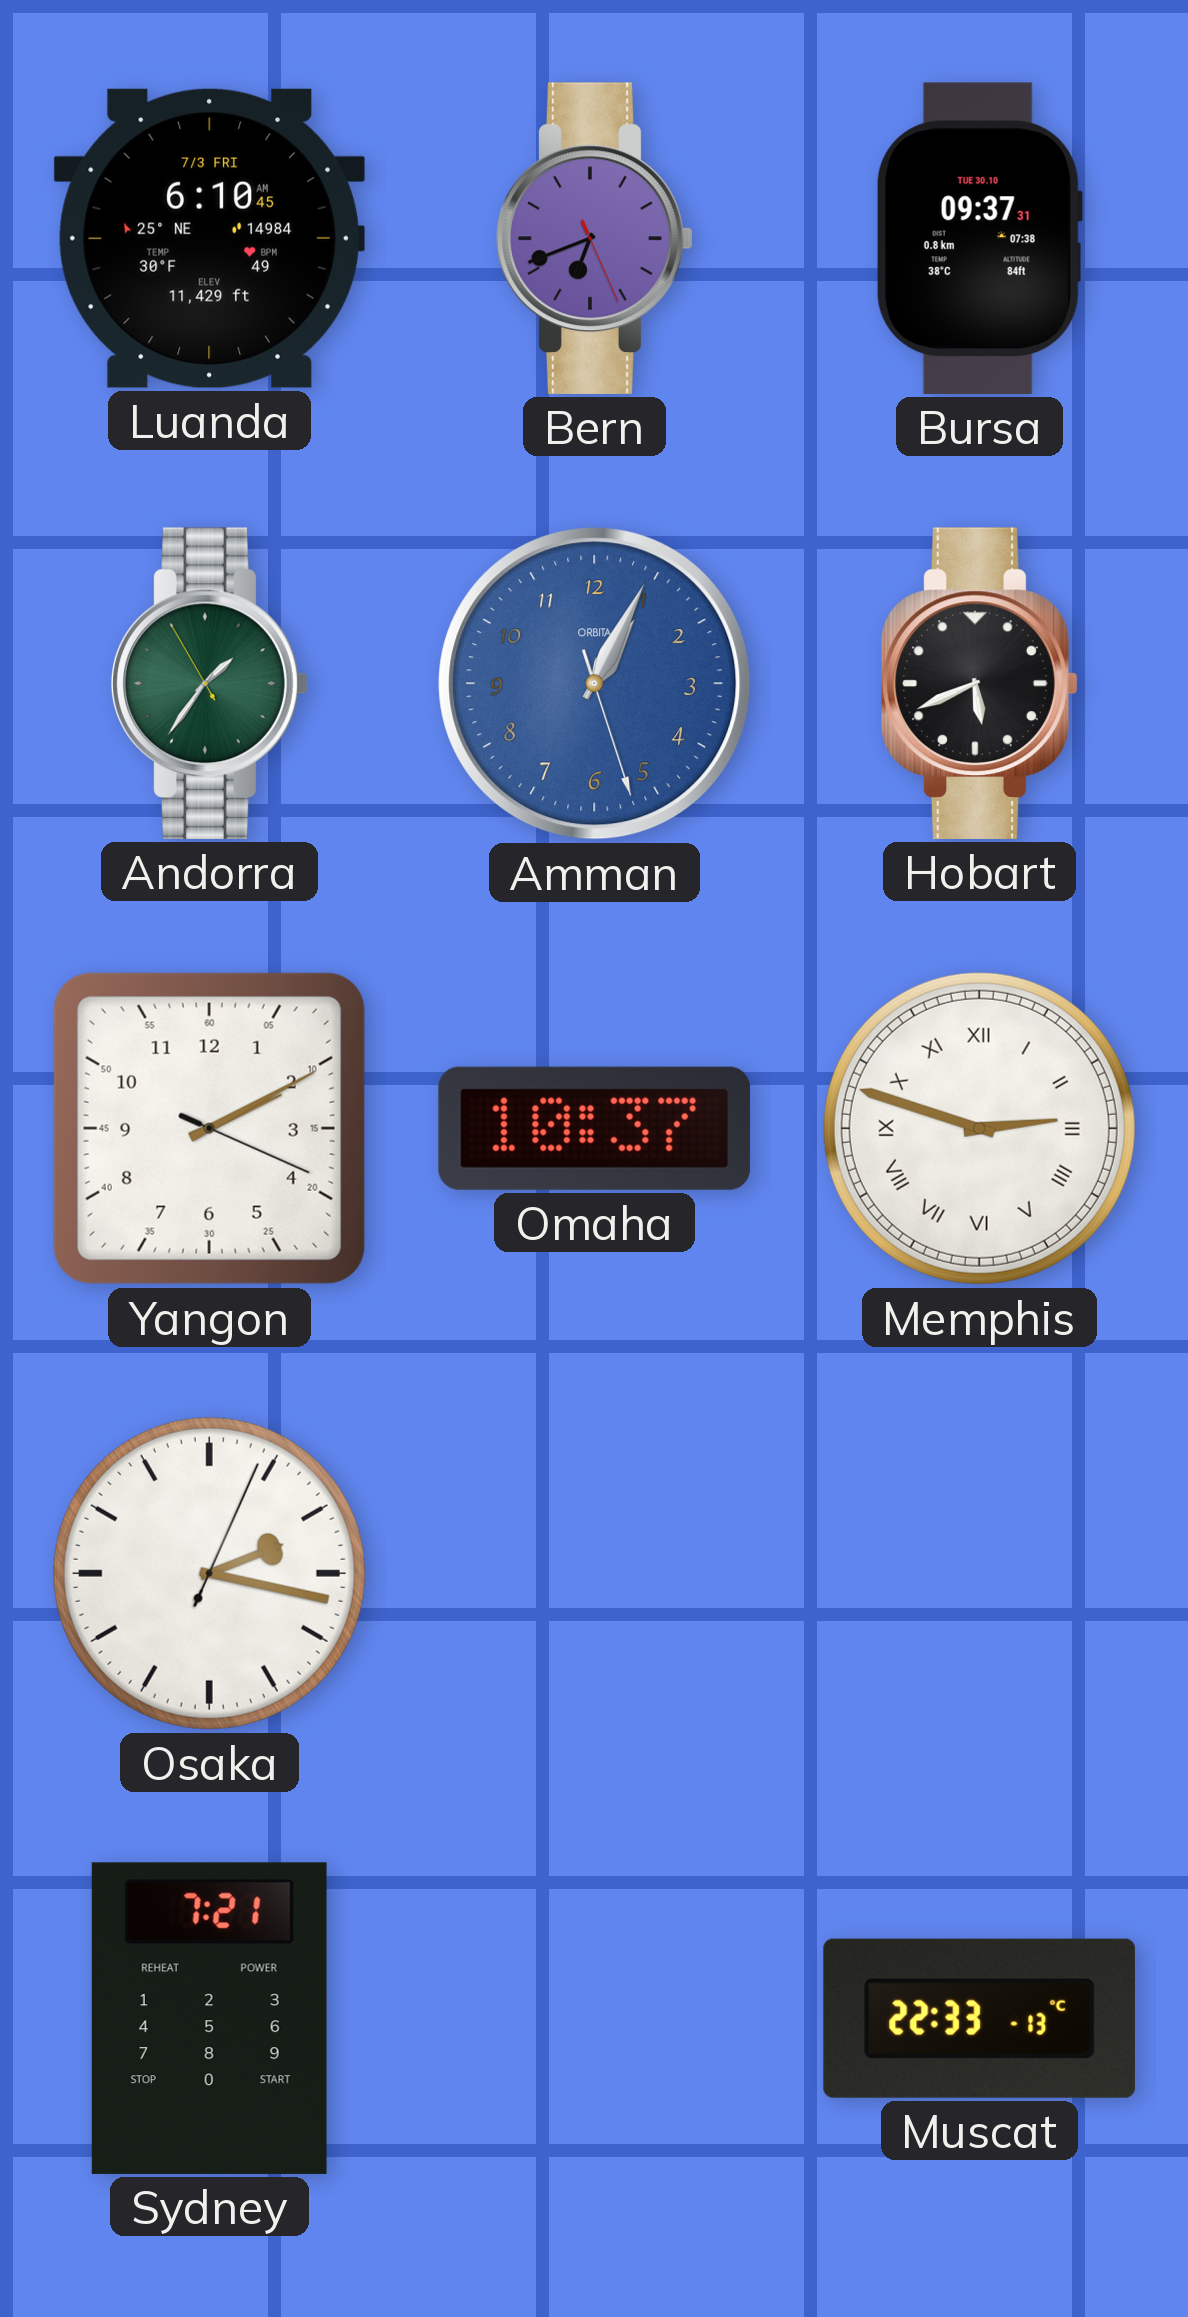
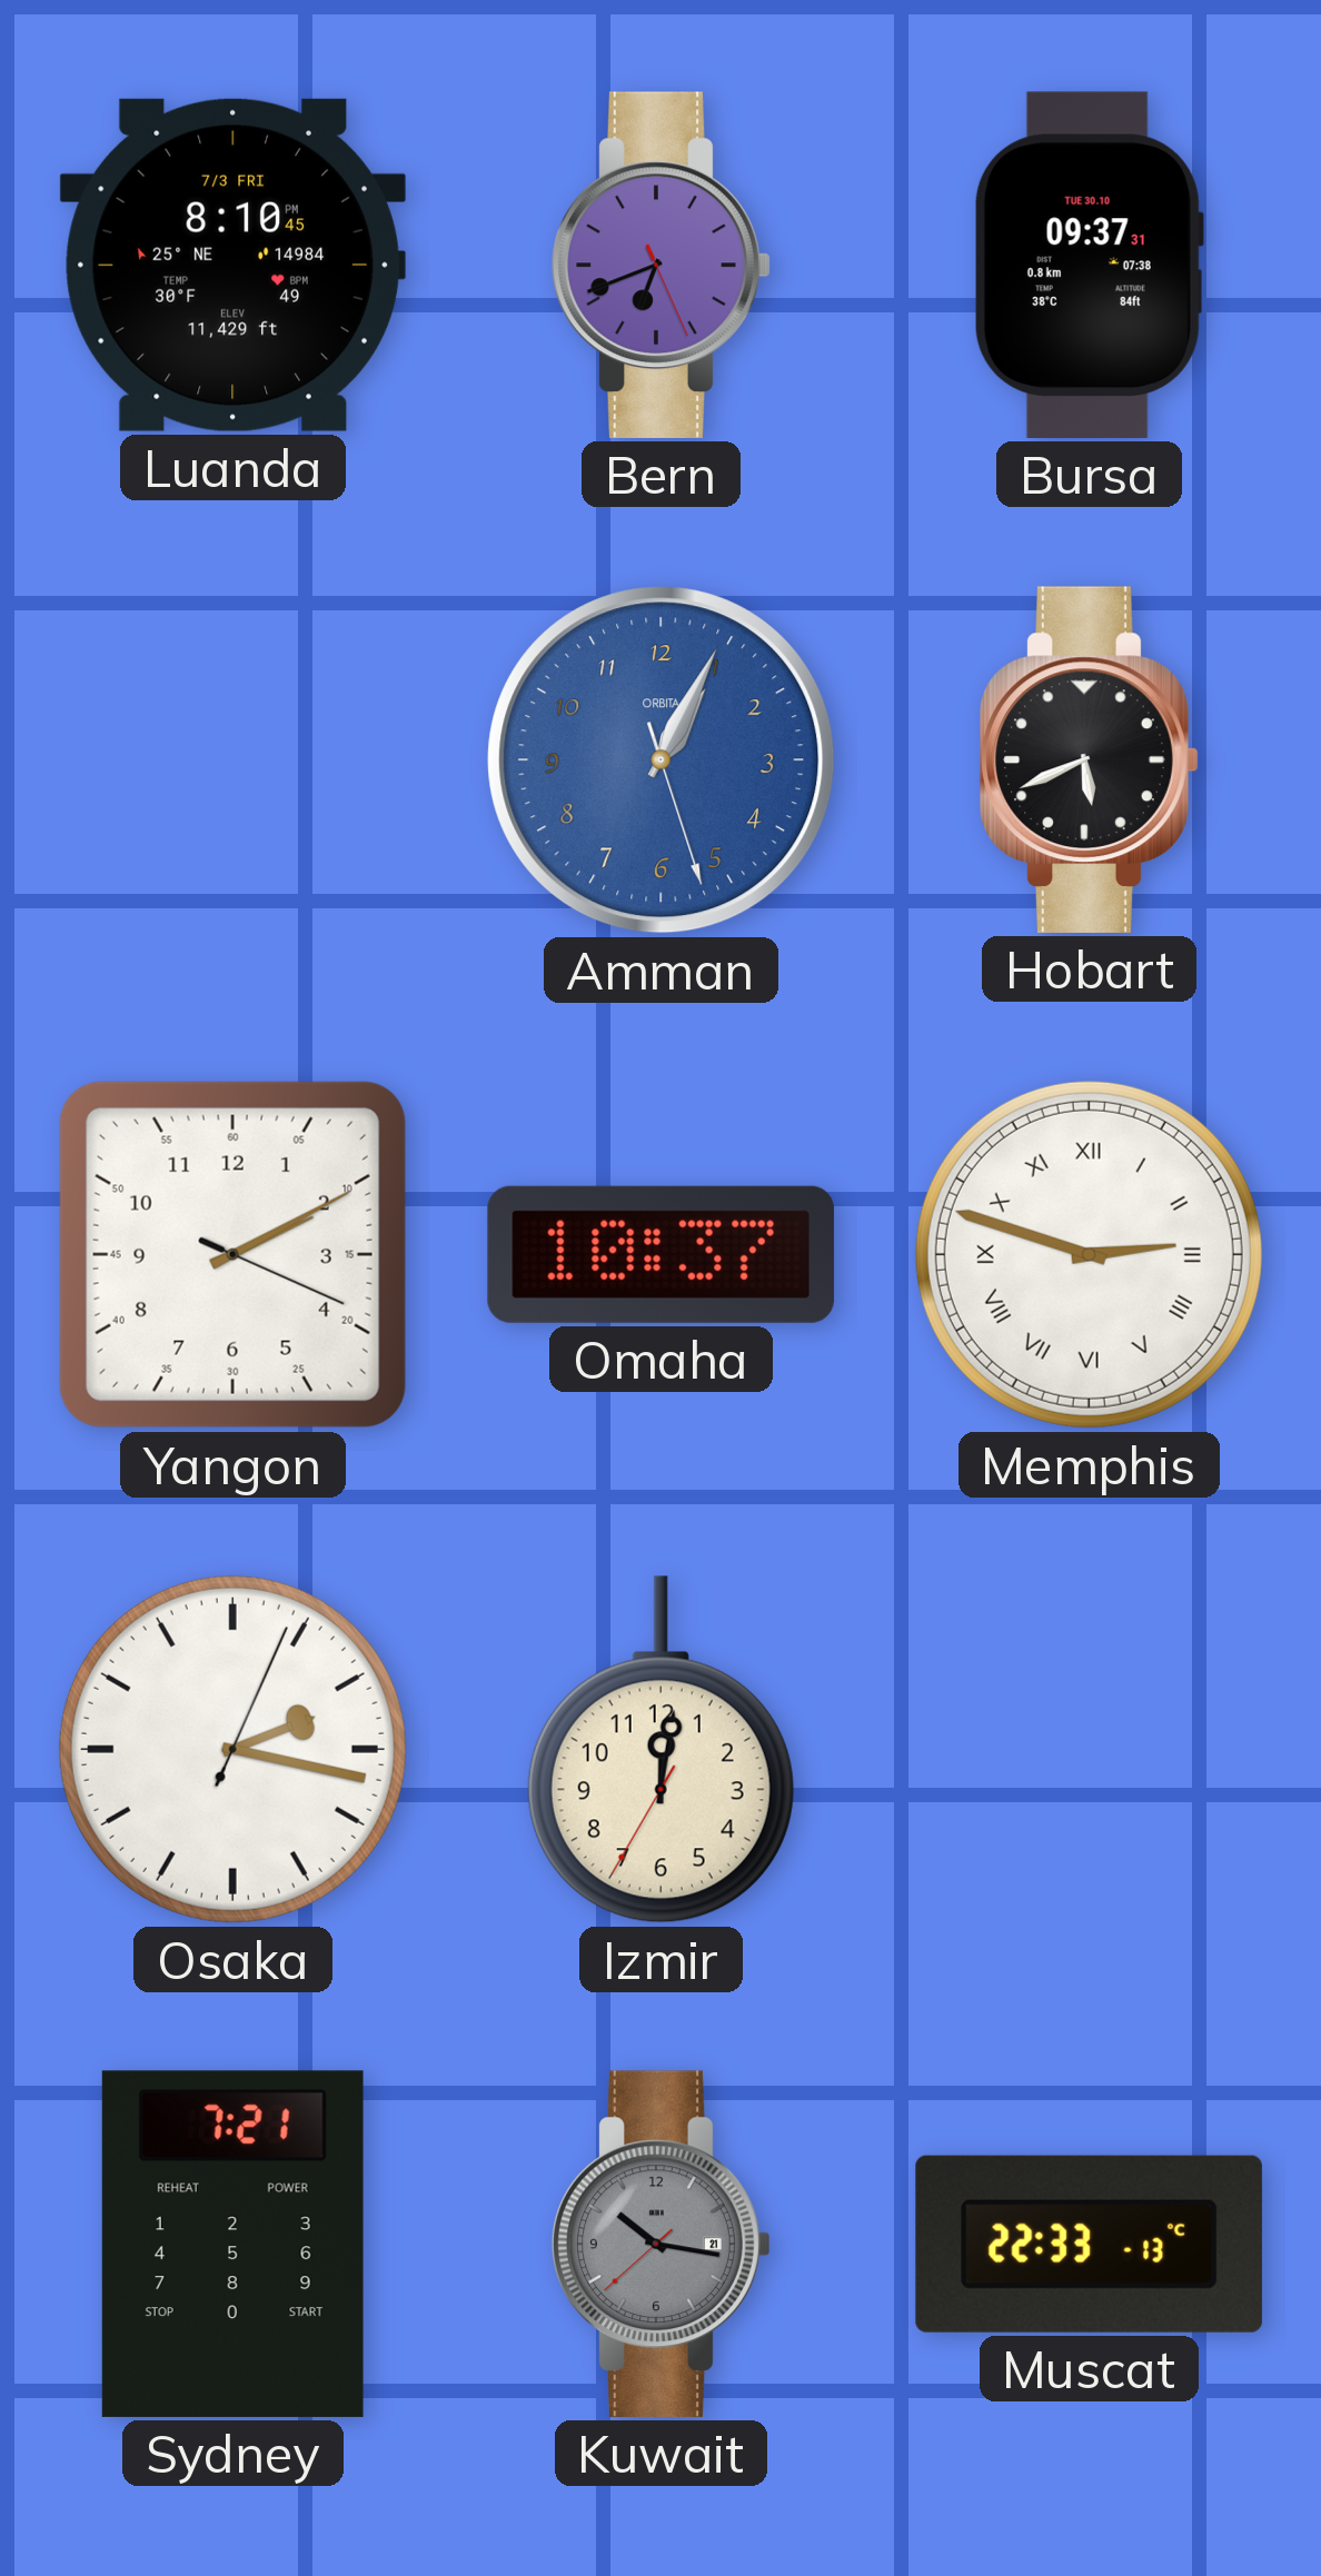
Luanda: 6:10 -> 8:10 (232, 265)
Andorra: 1:35 -> none (210, 683)
Izmir: none -> 12:01 (660, 1750)
Kuwait: none -> 10:16 (662, 2244)
